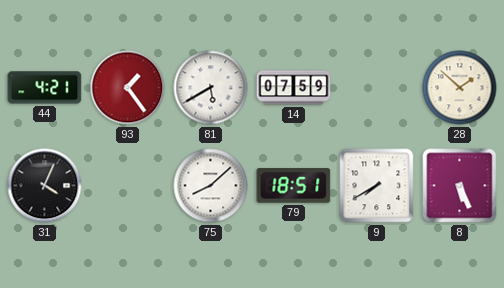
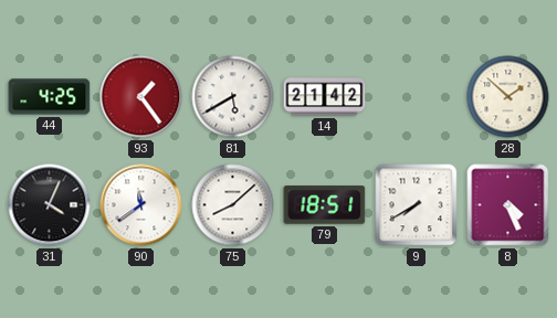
44: 4:21 -> 4:25 (50, 97)
14: 07:59 -> 21:42 (325, 97)
90: none -> 11:39 (141, 205)
8: 5:26 -> 4:26 (508, 205)
